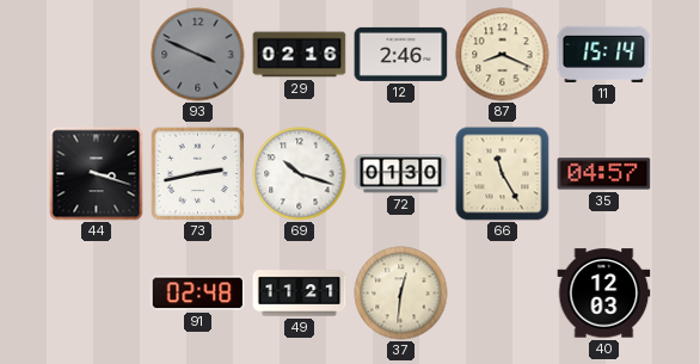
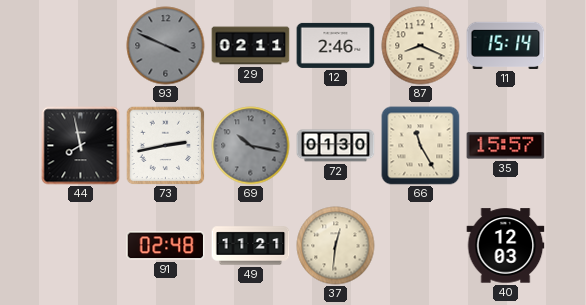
29: 02:16 -> 02:11 (251, 46)
44: 3:18 -> 7:58 (81, 146)
69: 10:18 -> 10:17 (251, 146)
69 dial: white -> grey (251, 146)
35: 04:57 -> 15:57 (506, 146)
